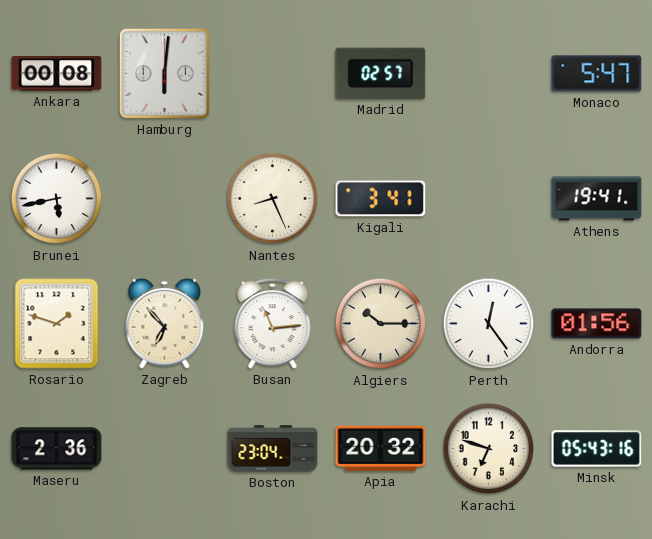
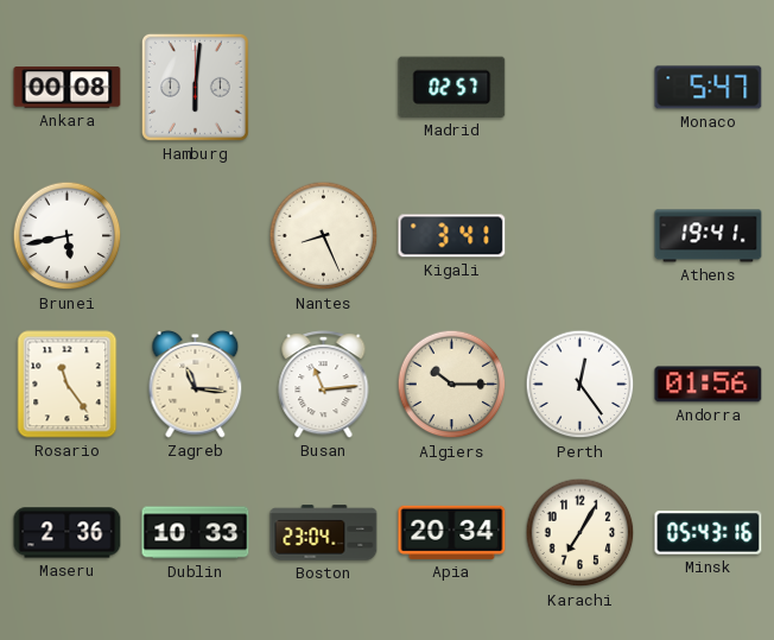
Rosario: 1:48 -> 11:24 (68, 385)
Zagreb: 6:53 -> 11:16 (196, 384)
Dublin: none -> 10:33 (196, 533)
Apia: 20:32 -> 20:34 (452, 532)
Karachi: 6:48 -> 7:05 (580, 533)
